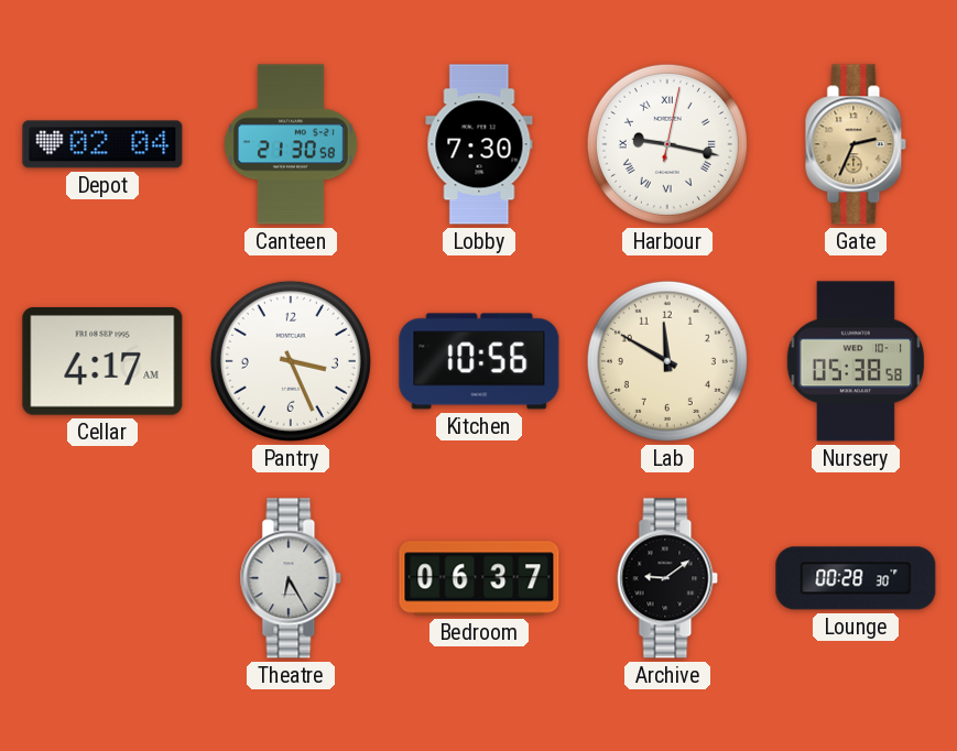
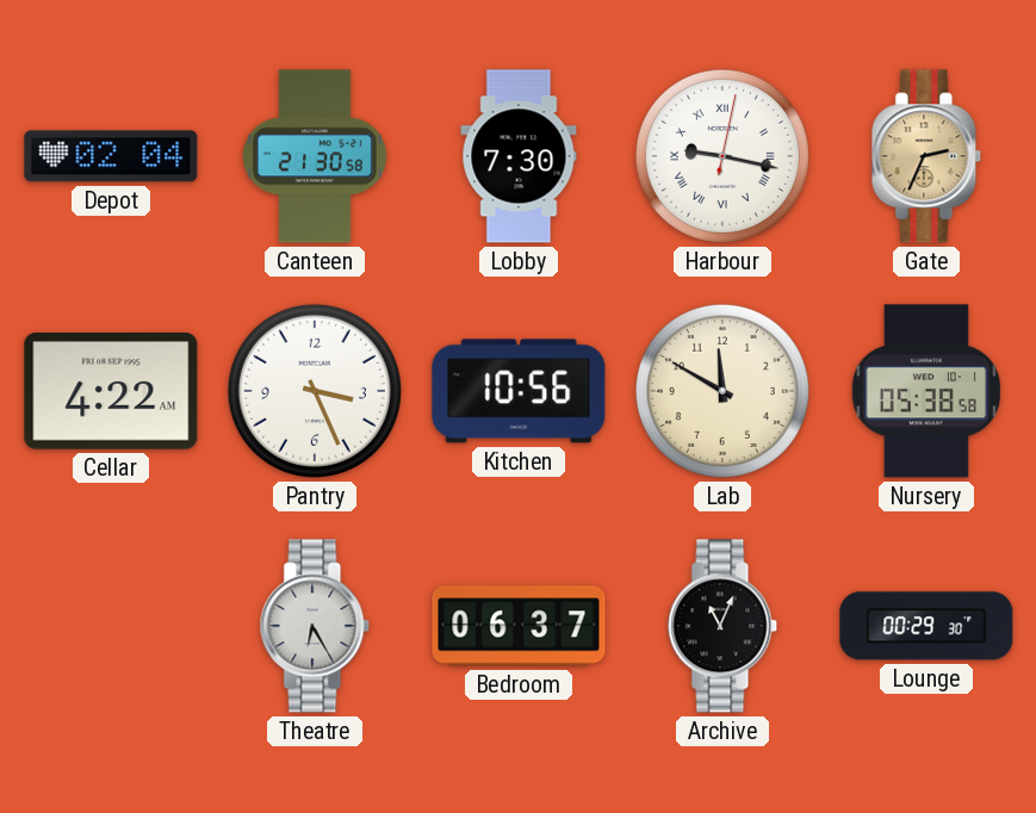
Cellar: 4:17 -> 4:22 (111, 392)
Archive: 9:09 -> 11:04 (722, 626)
Lounge: 00:28 -> 00:29 (926, 626)
